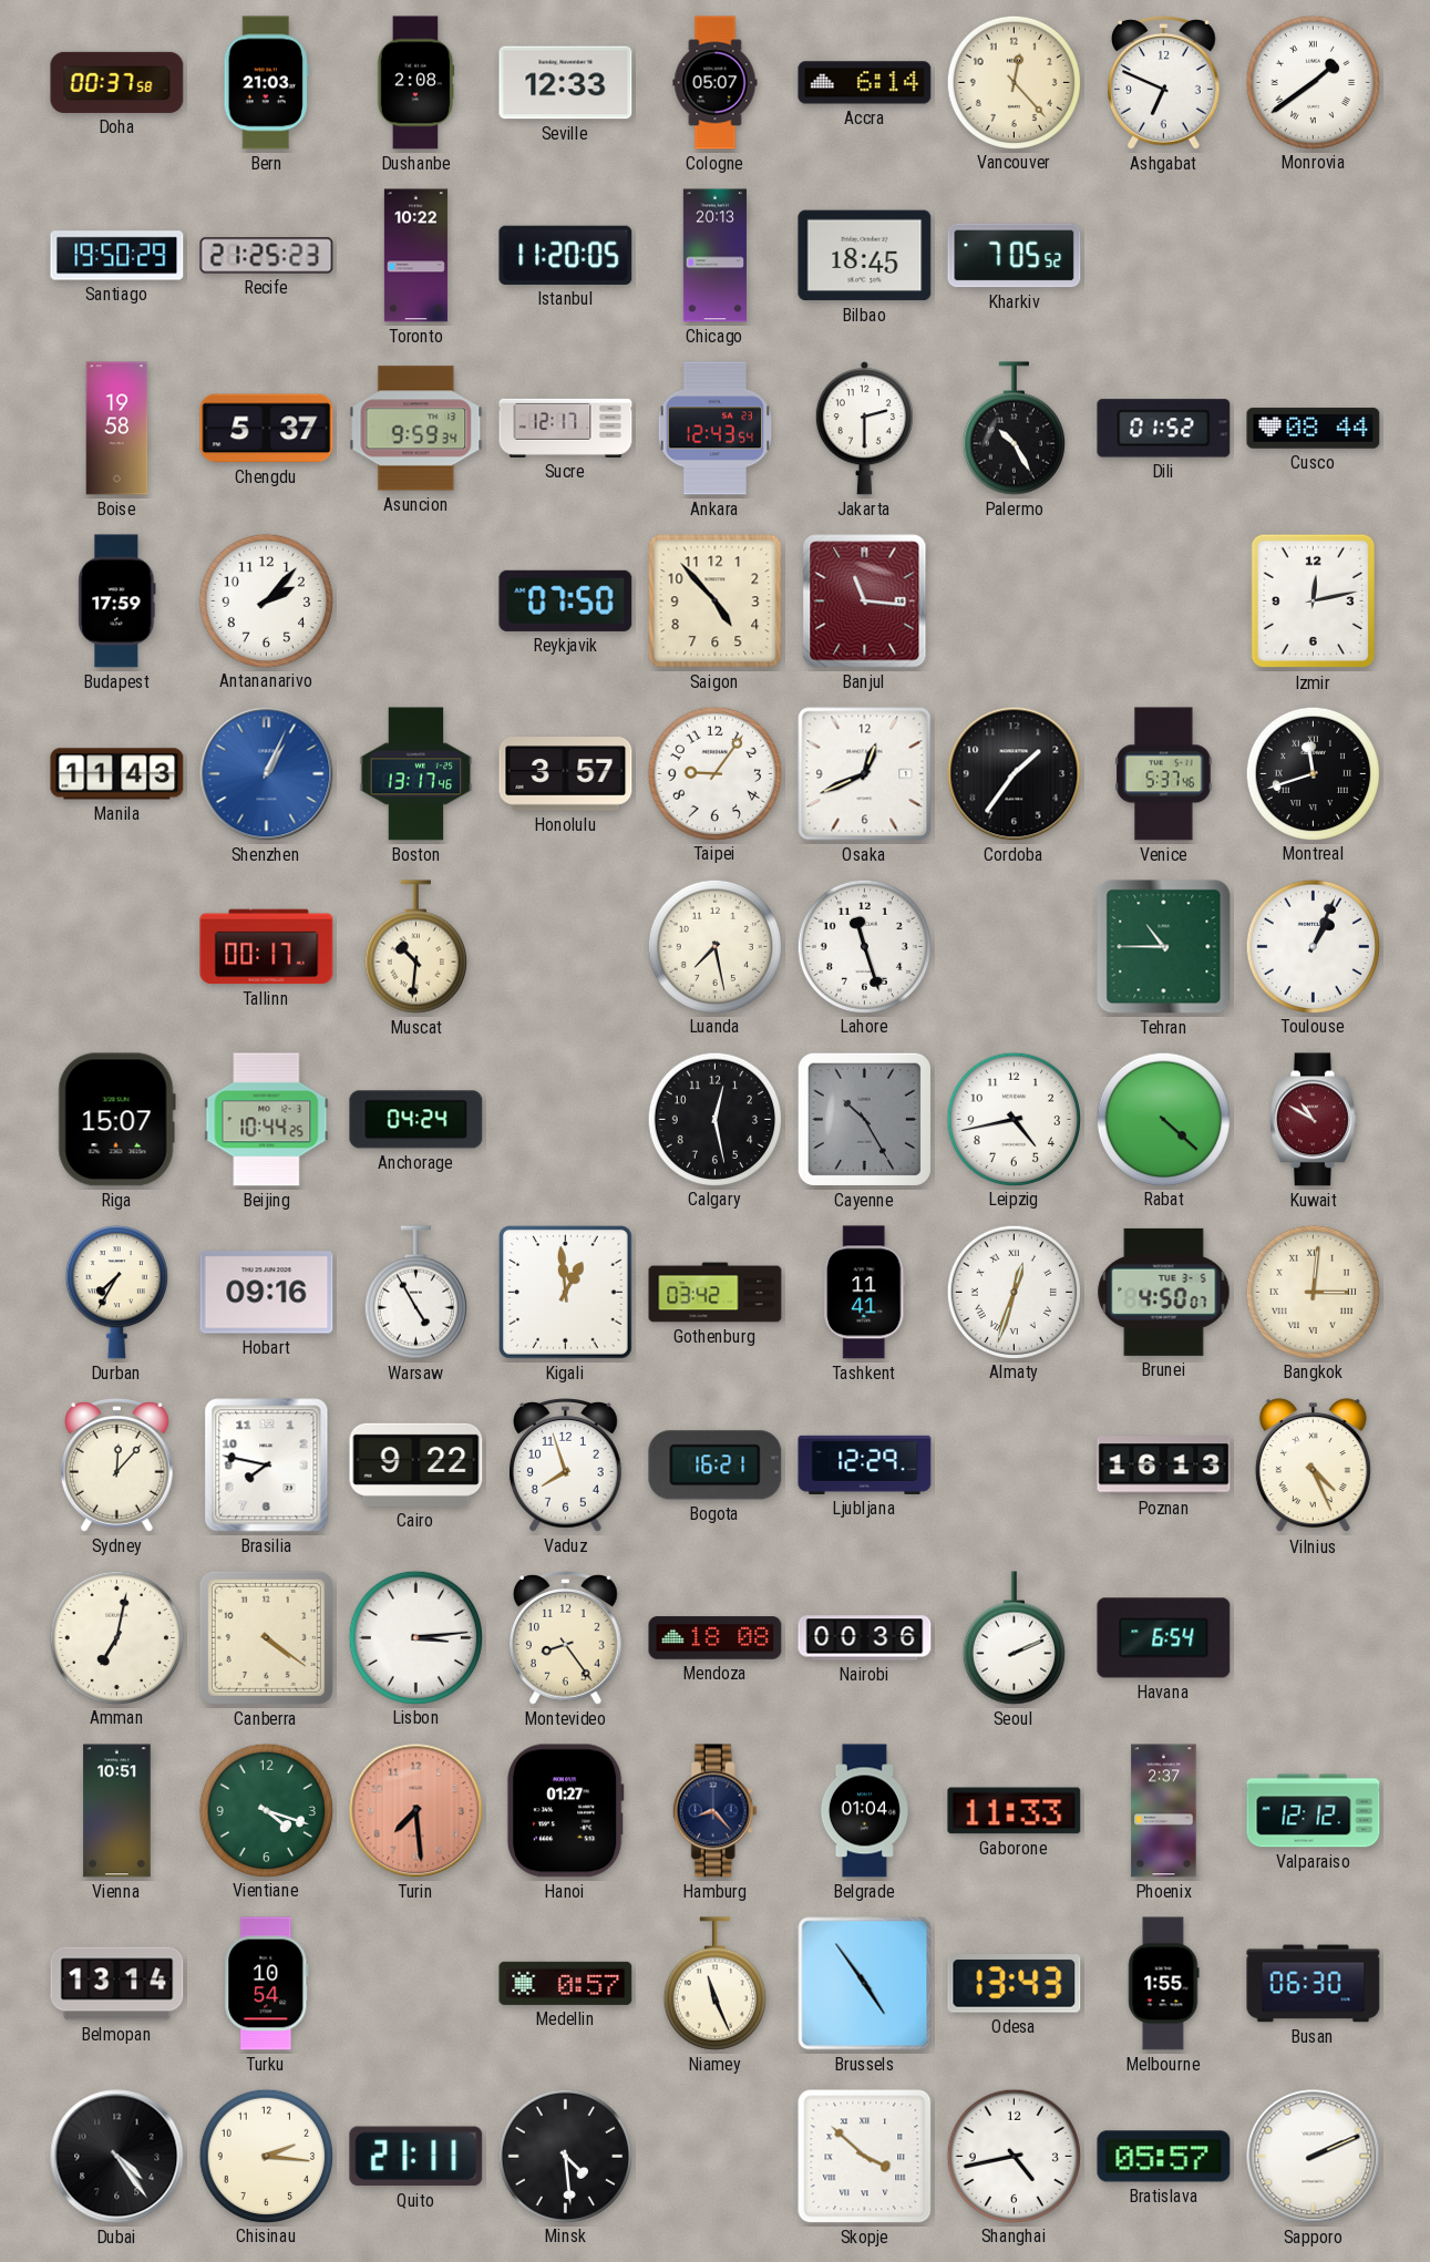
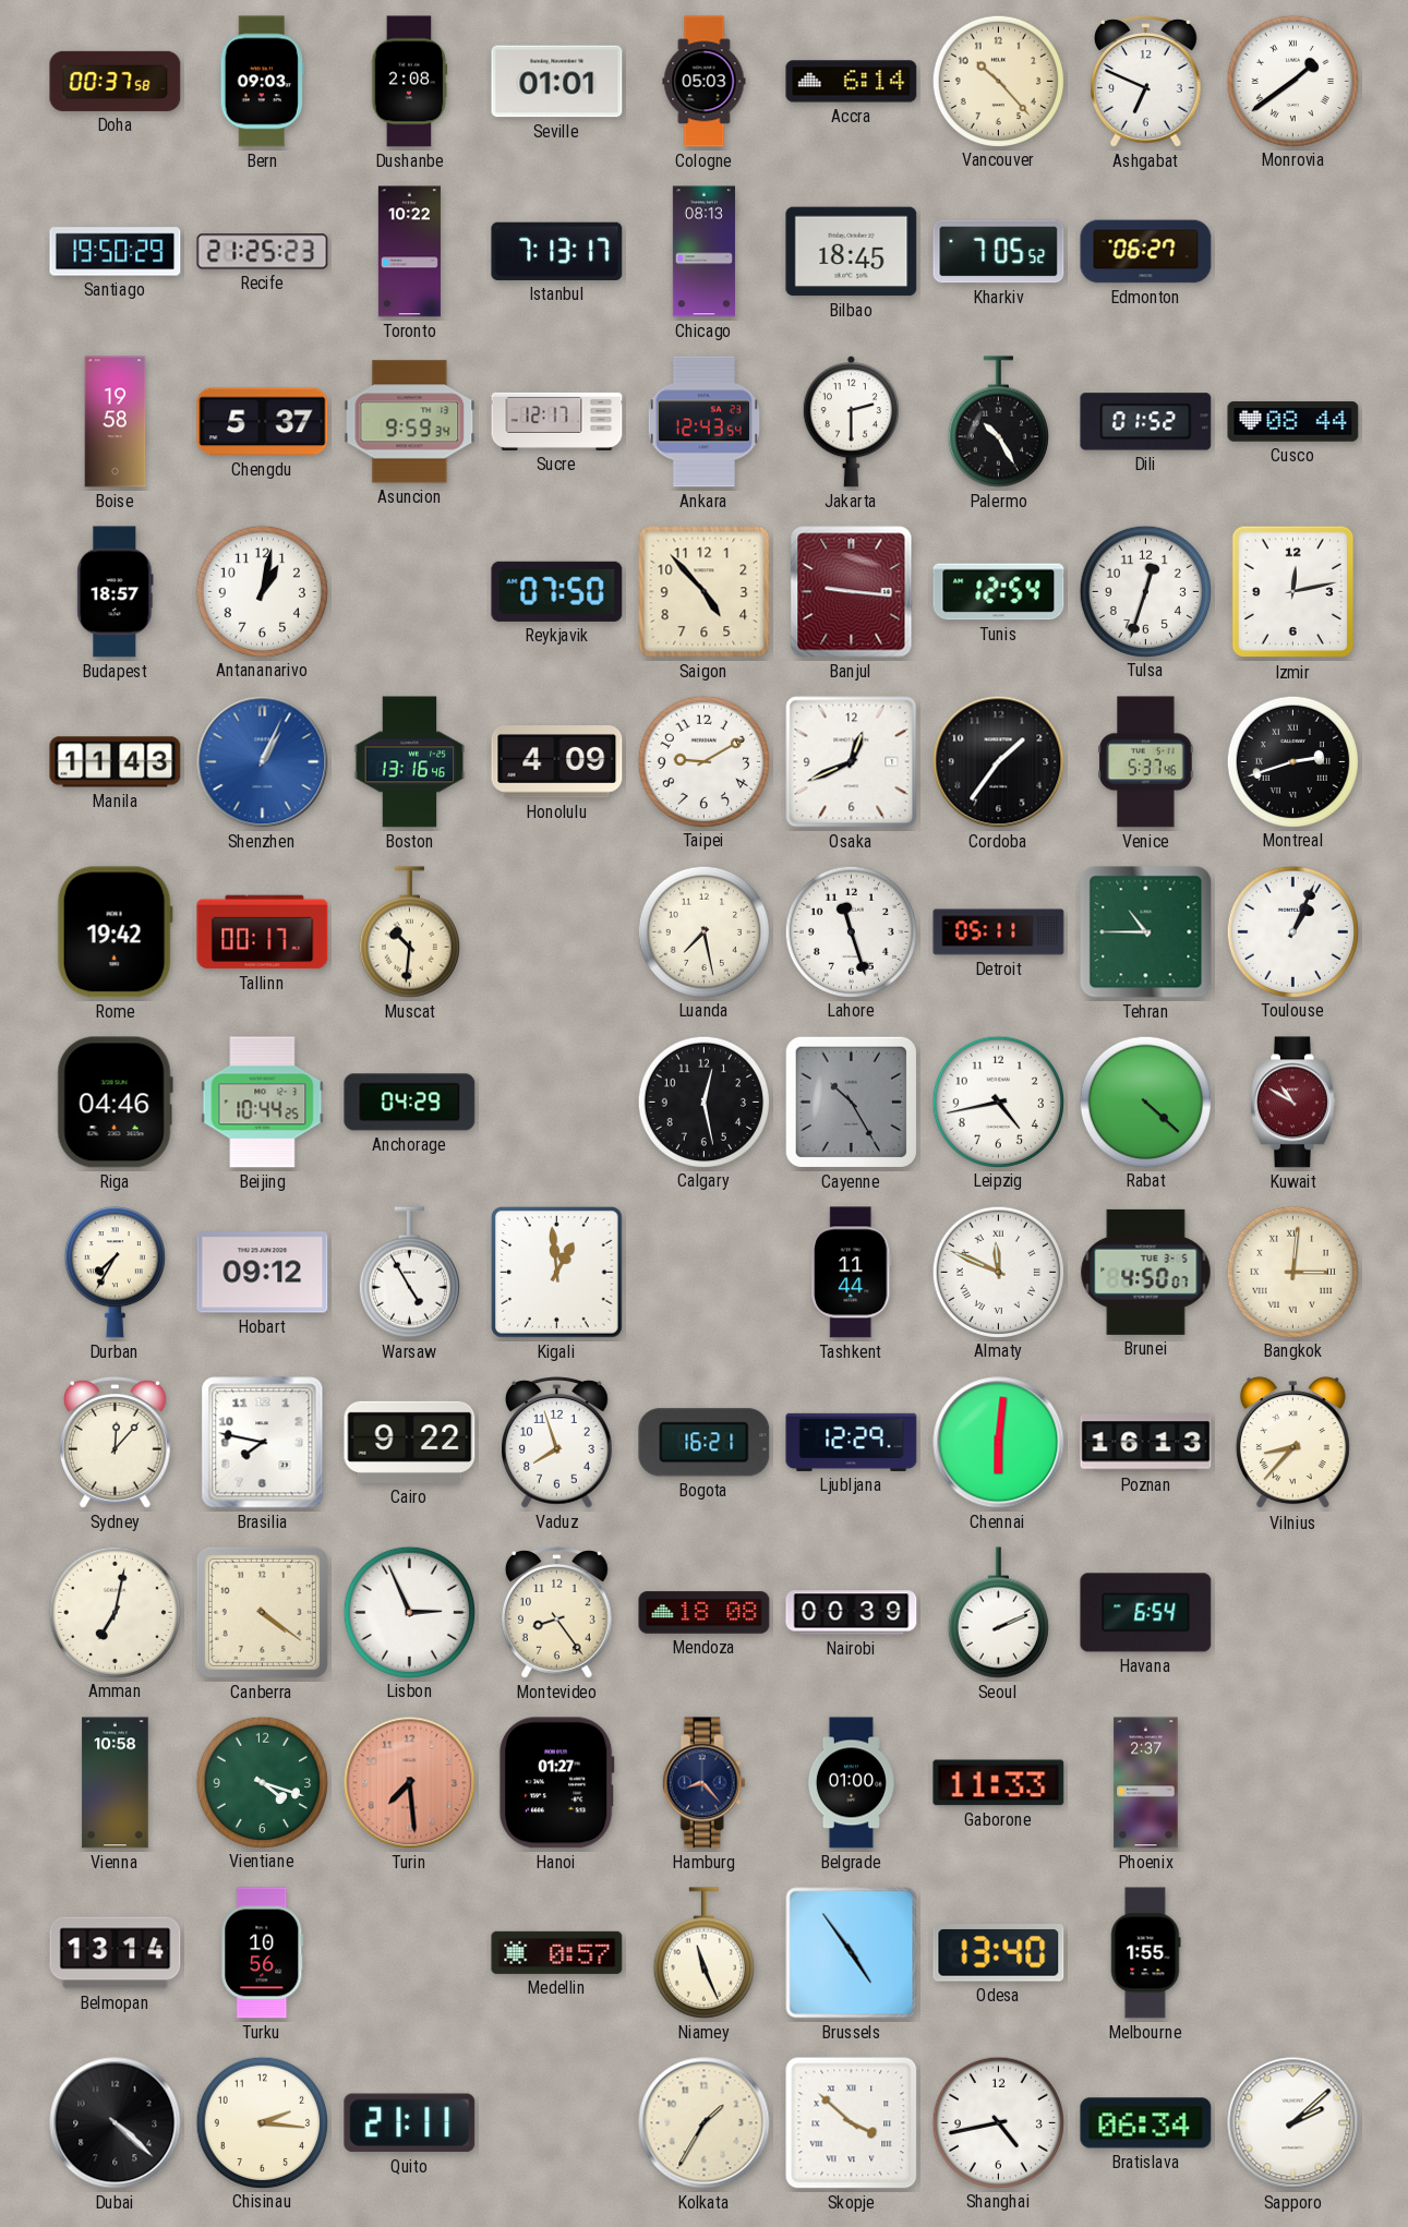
Bern: 21:03 -> 09:03 (262, 82)
Seville: 12:33 -> 01:01 (557, 82)
Cologne: 05:07 -> 05:03 (705, 82)
Vancouver: 12:23 -> 10:23 (998, 81)
Istanbul: 11:20 -> 7:13 (557, 251)
Chicago: 20:13 -> 08:13 (703, 252)
Edmonton: none -> 06:27 (1146, 252)
Budapest: 17:59 -> 18:57 (116, 592)
Antananarivo: 2:07 -> 1:02 (262, 591)
Banjul: 11:16 -> 9:16 (852, 592)
Tunis: none -> 12:54 (999, 592)
Tulsa: none -> 12:33 (1145, 591)
Boston: 13:17 -> 13:16 (410, 762)
Honolulu: 3:57 -> 4:09 (557, 762)
Taipei: 9:06 -> 9:10 (703, 761)
Montreal: 11:42 -> 2:42 (1292, 761)
Rome: none -> 19:42 (115, 932)
Detroit: none -> 05:11 (999, 932)
Riga: 15:07 -> 04:46 (115, 1103)
Anchorage: 04:24 -> 04:29 (410, 1103)
Hobart: 09:16 -> 09:12 (263, 1273)
Gothenburg: 03:42 -> none (716, 1293)
Tashkent: 11:41 -> 11:44 (852, 1273)
Almaty: 12:33 -> 11:49 (998, 1272)
Chennai: none -> 6:01 (999, 1443)
Vilnius: 4:26 -> 8:37 (1292, 1443)
Lisbon: 3:14 -> 2:56 (409, 1612)
Nairobi: 00:36 -> 00:39 (852, 1613)
Vienna: 10:51 -> 10:58 (116, 1783)
Belgrade: 01:04 -> 01:00 (851, 1783)
Valparaiso: 12:12 -> none (1314, 1811)
Turku: 10:54 -> 10:56 (263, 1953)
Odesa: 13:43 -> 13:40 (999, 1953)
Busan: 06:30 -> none (1314, 1984)
Dubai: 4:24 -> 4:22 (116, 2123)
Minsk: 4:29 -> none (565, 2156)
Kolkata: none -> 1:35 (705, 2123)
Bratislava: 05:57 -> 06:34 (1146, 2123)
Sapporo: 2:11 -> 2:08 (1293, 2123)
